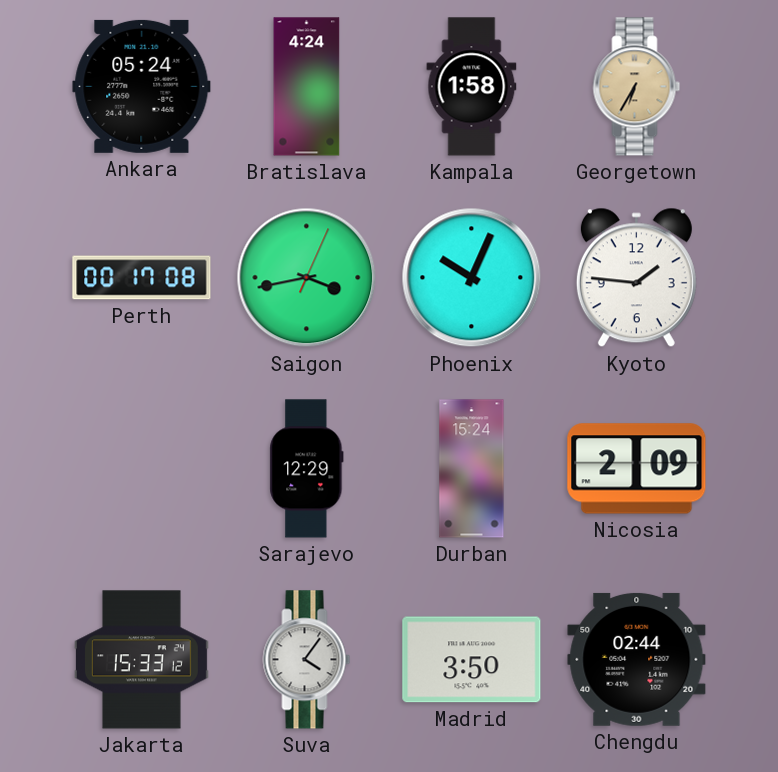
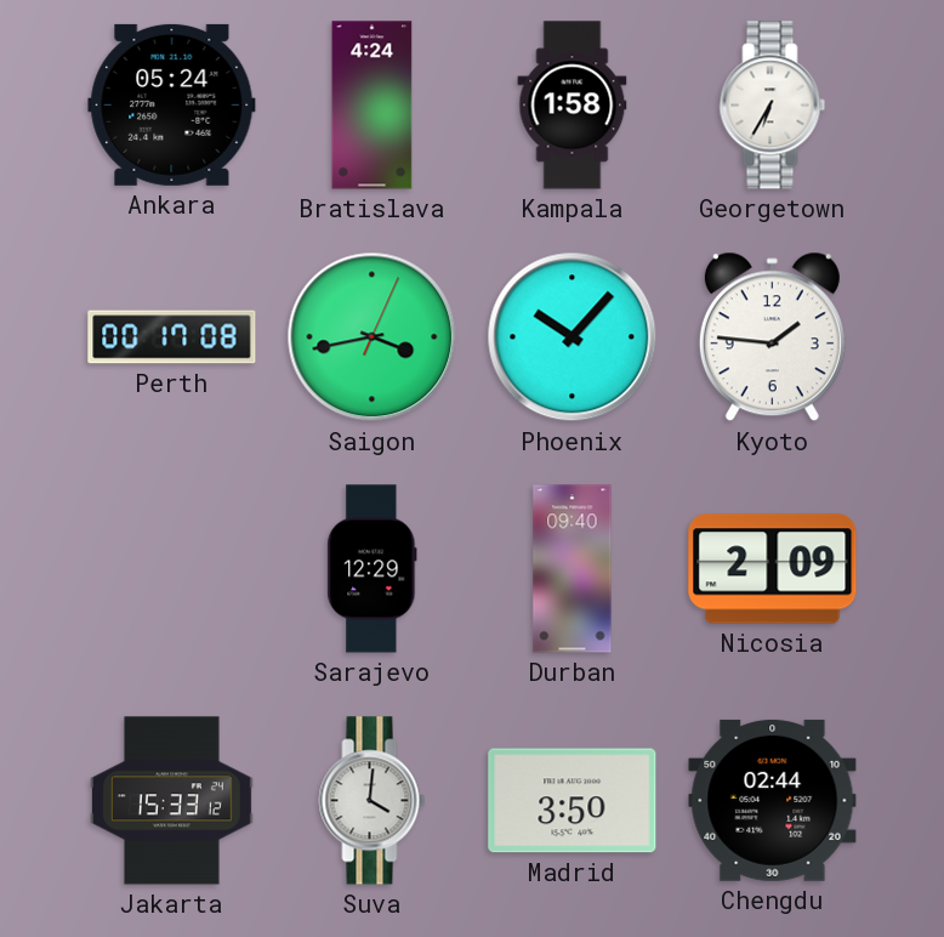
Georgetown dial: champagne -> white (773, 106)
Phoenix: 10:04 -> 10:07 (573, 337)
Durban: 15:24 -> 09:40 (573, 569)
Suva: 4:06 -> 4:01 (373, 801)
